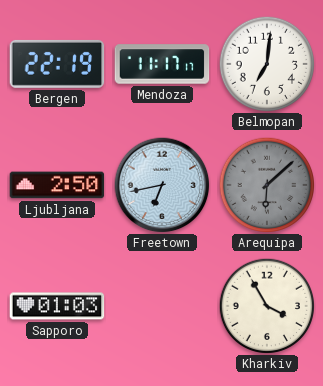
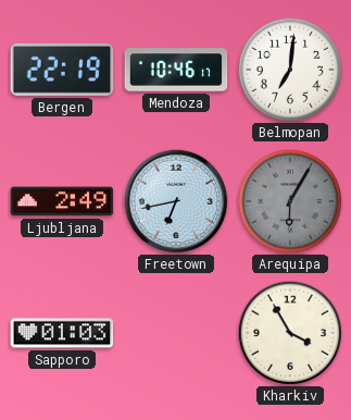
Mendoza: 11:17 -> 10:46 (176, 70)
Ljubljana: 2:50 -> 2:49 (62, 201)
Arequipa: 6:08 -> 6:05 (289, 200)
